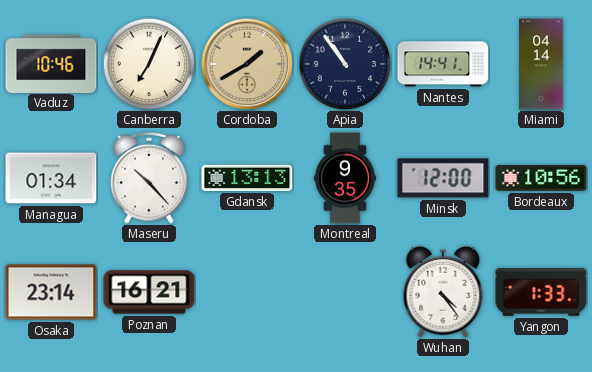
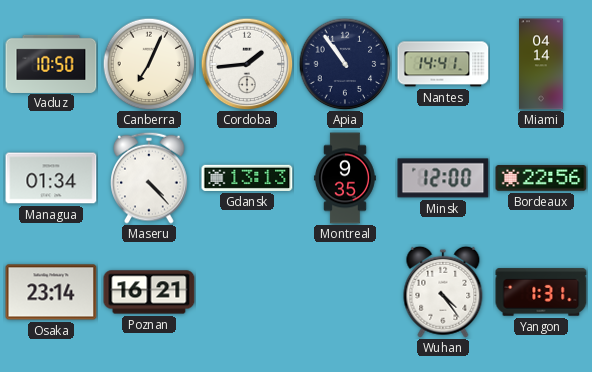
Vaduz: 10:46 -> 10:50 (51, 63)
Cordoba: 1:40 -> 1:44 (247, 64)
Cordoba dial: champagne -> white (247, 64)
Maseru: 10:23 -> 4:23 (149, 178)
Bordeaux: 10:56 -> 22:56 (541, 178)
Yangon: 1:33 -> 1:31 (541, 292)
